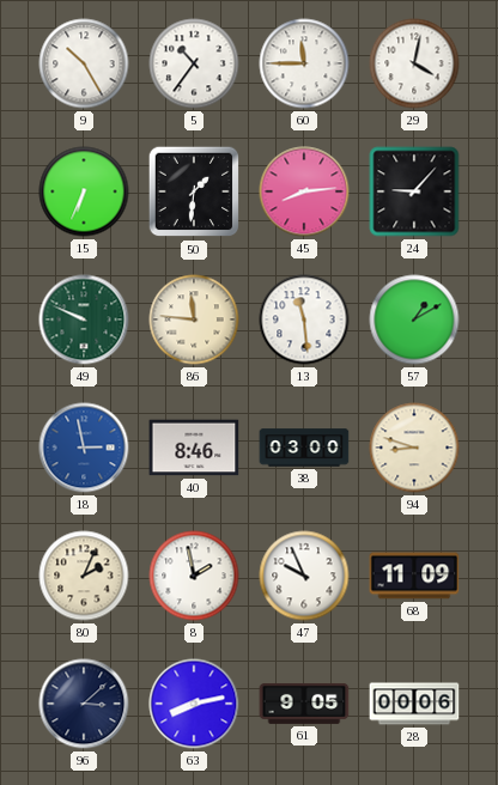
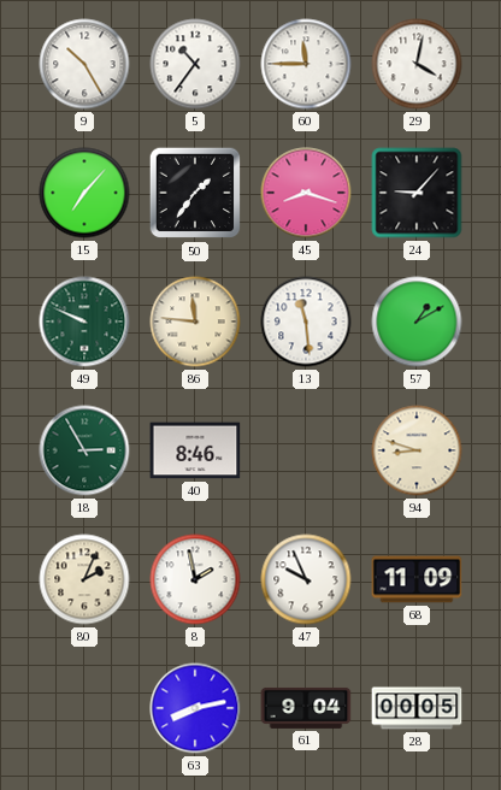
15: 6:34 -> 7:07 (84, 193)
50: 1:31 -> 1:36 (195, 193)
45: 8:14 -> 8:18 (306, 193)
18: 2:58 -> 2:55 (84, 450)
18 dial: blue -> green (84, 450)
38: 03:00 -> none (304, 448)
96: 3:08 -> none (84, 704)
61: 9:05 -> 9:04 (306, 708)
28: 00:06 -> 00:05 (417, 708)
